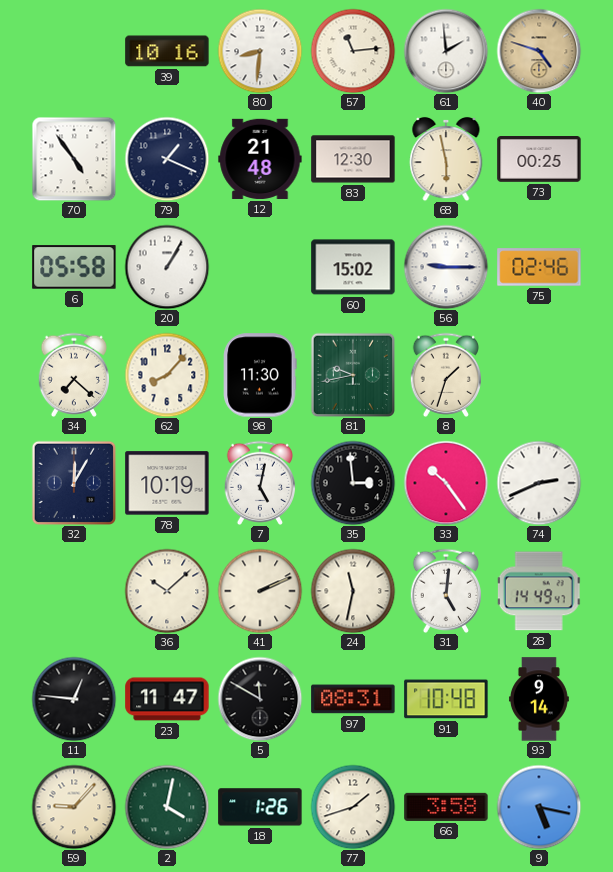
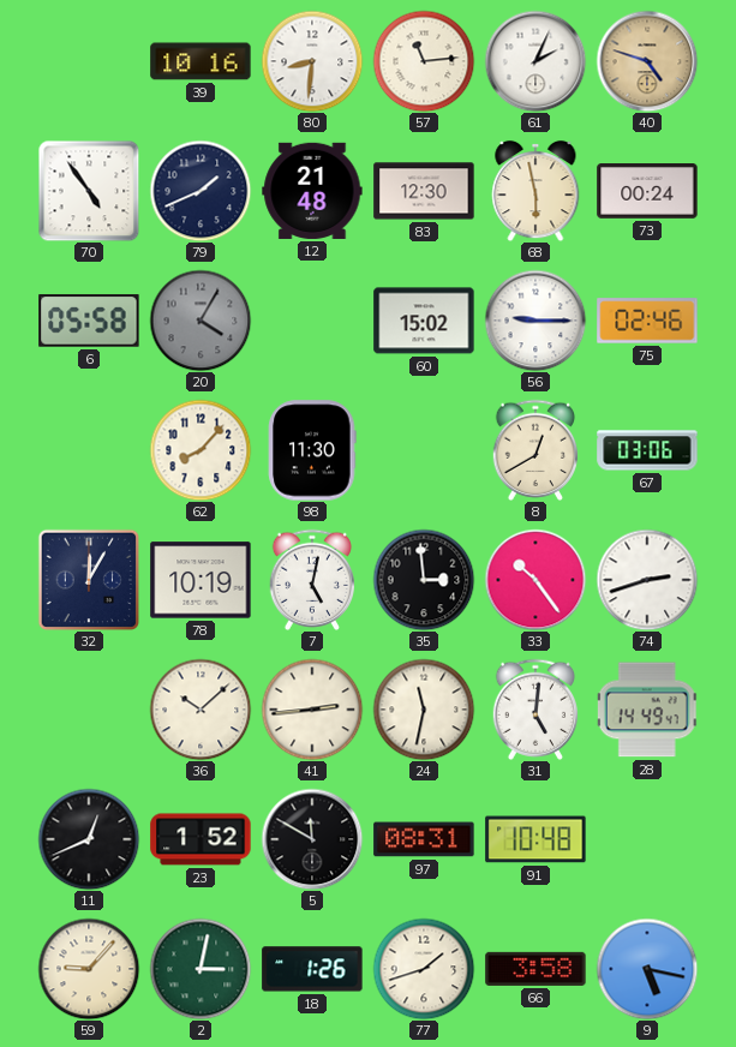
61: 1:59 -> 2:04 (535, 61)
79: 1:19 -> 1:41 (201, 191)
73: 00:25 -> 00:24 (647, 192)
20: 1:05 -> 4:05 (201, 321)
20 dial: white -> grey (201, 321)
34: 7:22 -> none (73, 375)
81: 9:43 -> none (352, 374)
8: 1:33 -> 12:40 (534, 450)
67: none -> 03:06 (647, 450)
74: 2:41 -> 2:42 (647, 580)
41: 2:11 -> 2:44 (312, 710)
11: 12:46 -> 12:41 (89, 839)
23: 11:47 -> 1:52 (201, 839)
93: 9:14 -> none (539, 699)
2: 4:02 -> 3:02 (201, 969)
